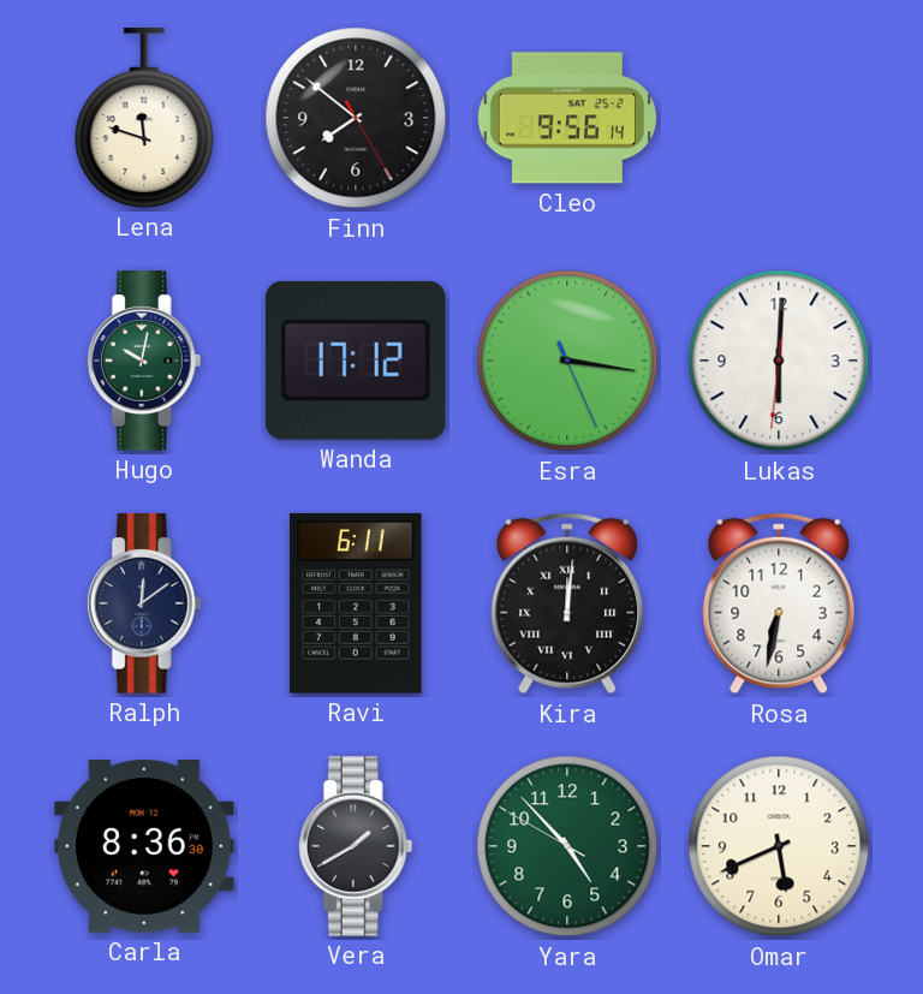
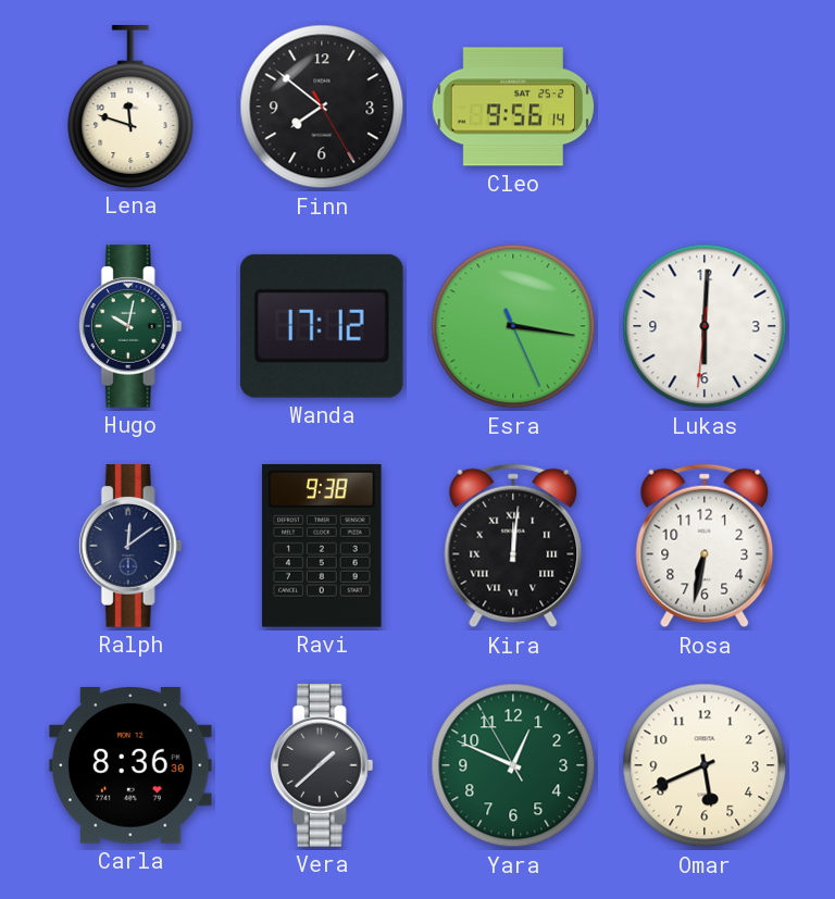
Ravi: 6:11 -> 9:38 (322, 546)
Vera: 1:40 -> 1:38 (322, 765)
Yara: 4:52 -> 12:48 (513, 765)
